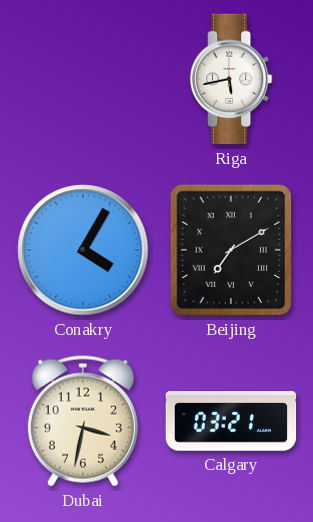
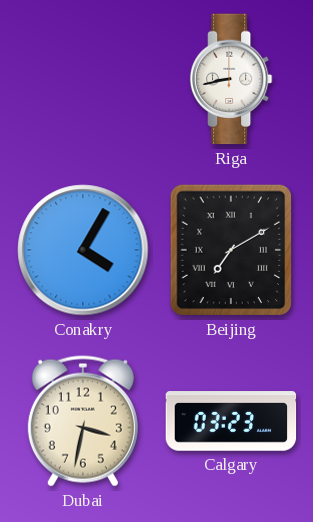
Riga: 5:43 -> 8:43 (231, 79)
Calgary: 03:21 -> 03:23 (231, 421)
